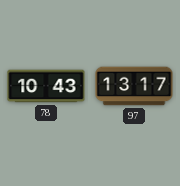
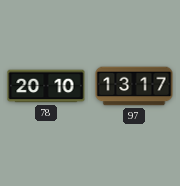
78: 10:43 -> 20:10 (46, 86)
